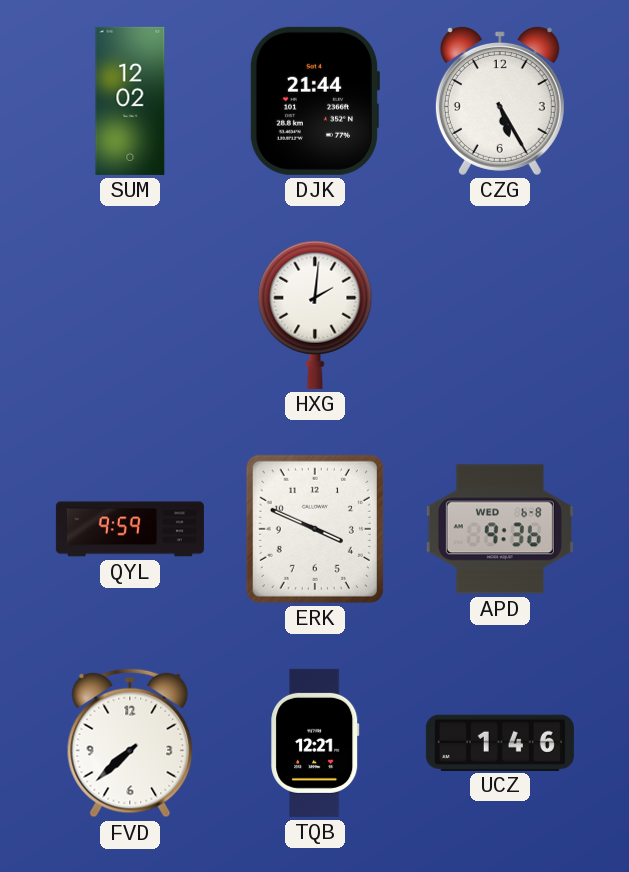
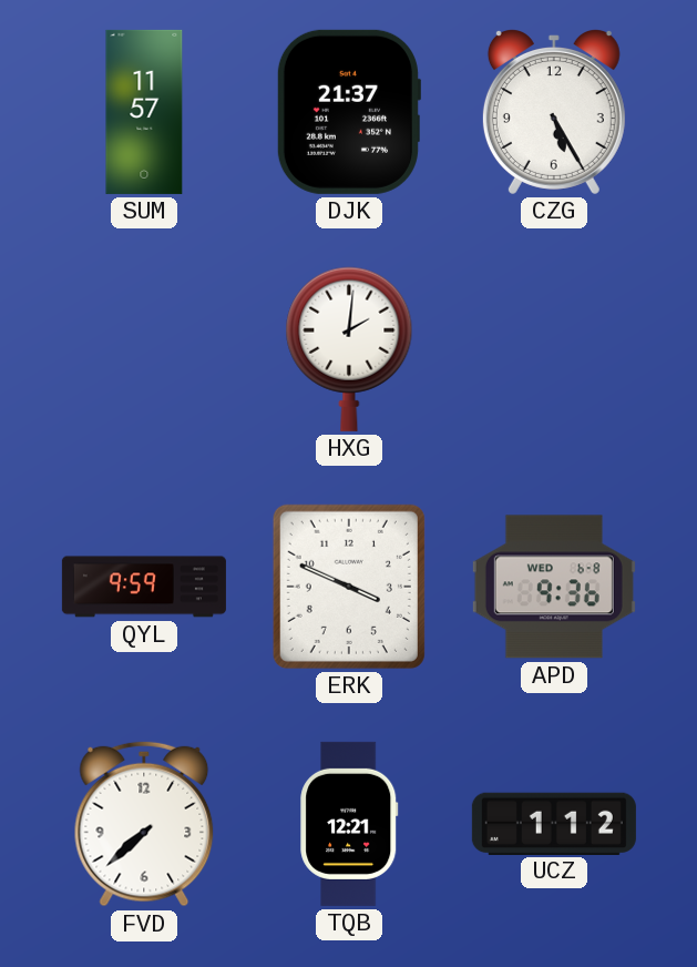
SUM: 12:02 -> 11:57 (144, 112)
DJK: 21:44 -> 21:37 (348, 112)
UCZ: 1:46 -> 1:12 (554, 823)
